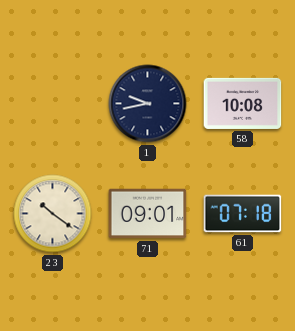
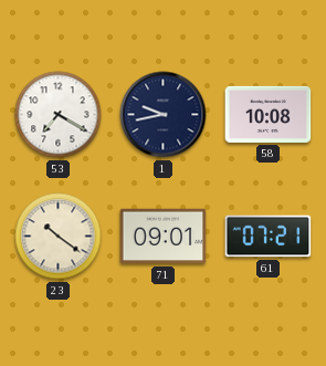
53: none -> 7:20 (59, 115)
61: 07:18 -> 07:21 (269, 237)
